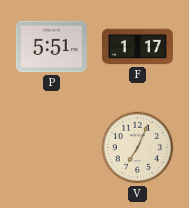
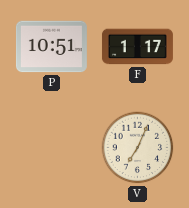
P: 5:51 -> 10:51 (51, 47)
